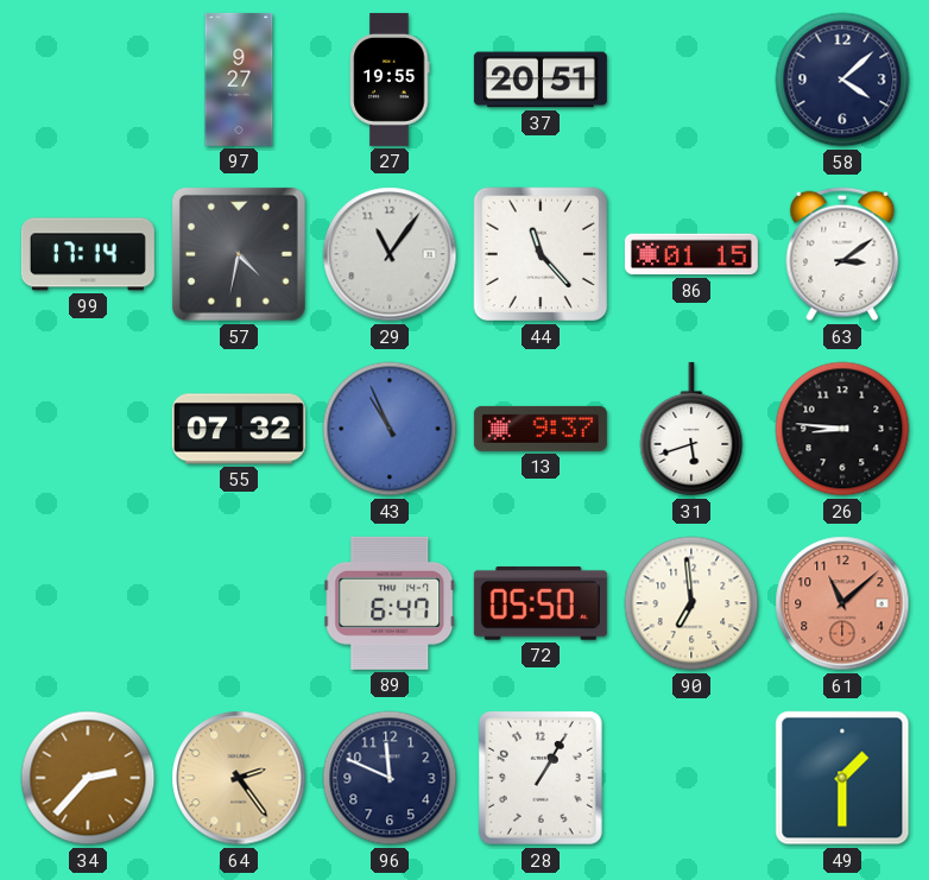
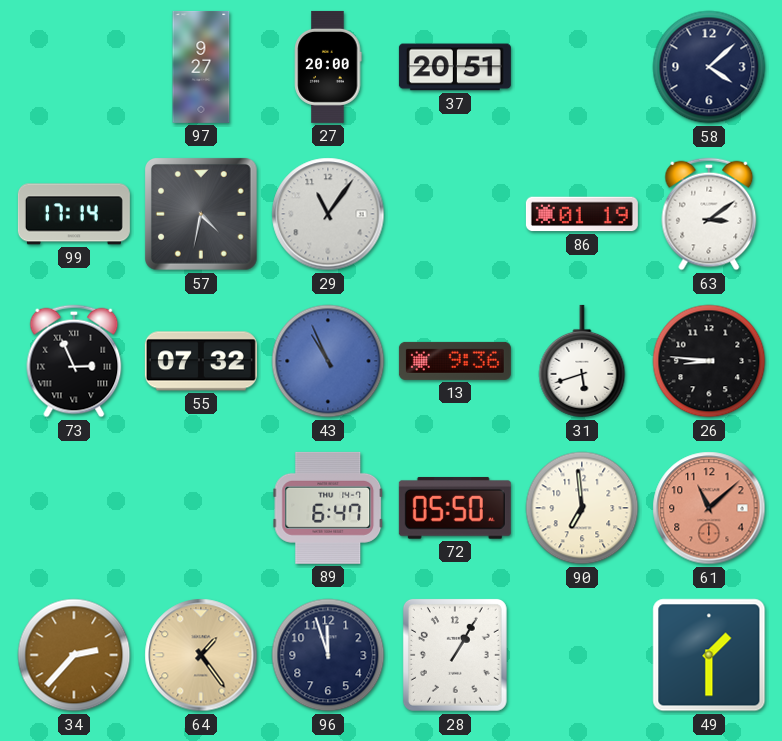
27: 19:55 -> 20:00 (328, 67)
44: 11:23 -> none (541, 254)
86: 01:15 -> 01:19 (582, 214)
73: none -> 2:56 (74, 361)
13: 9:37 -> 9:36 (455, 361)
64: 2:24 -> 1:24 (201, 655)
96: 11:49 -> 11:57 (328, 655)
